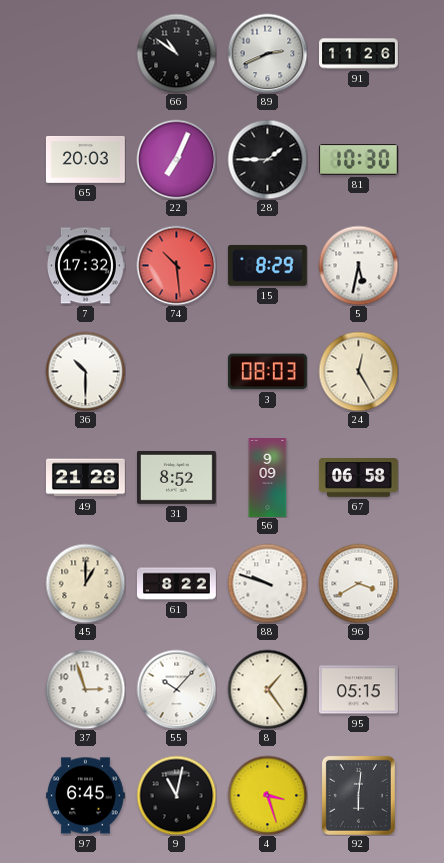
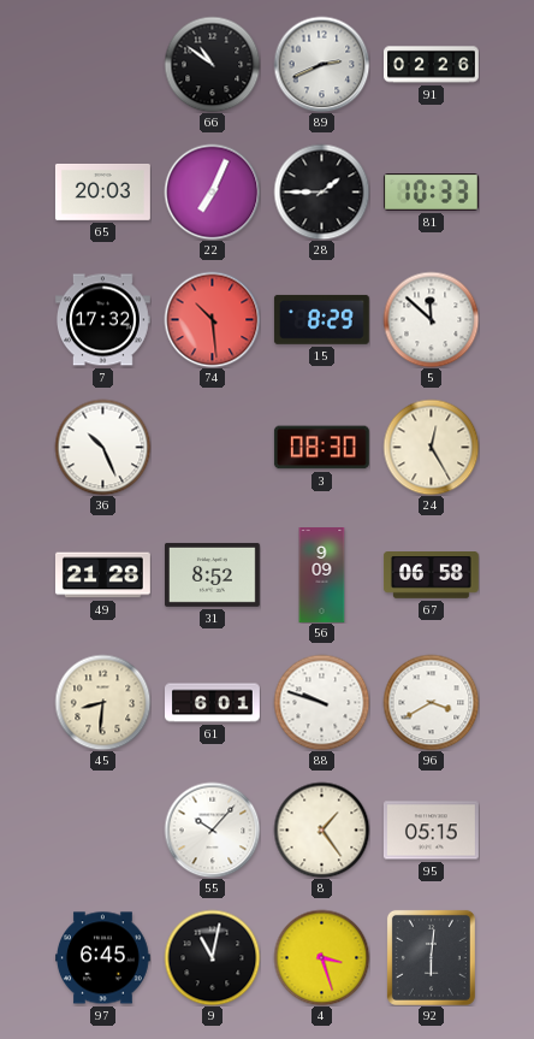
91: 11:26 -> 02:26 (432, 65)
81: 10:30 -> 10:33 (431, 193)
5: 5:32 -> 11:52 (431, 319)
36: 10:30 -> 10:26 (102, 447)
3: 08:03 -> 08:30 (321, 448)
45: 1:00 -> 8:31 (102, 702)
61: 8:22 -> 6:01 (213, 703)
37: 2:57 -> none (85, 689)
